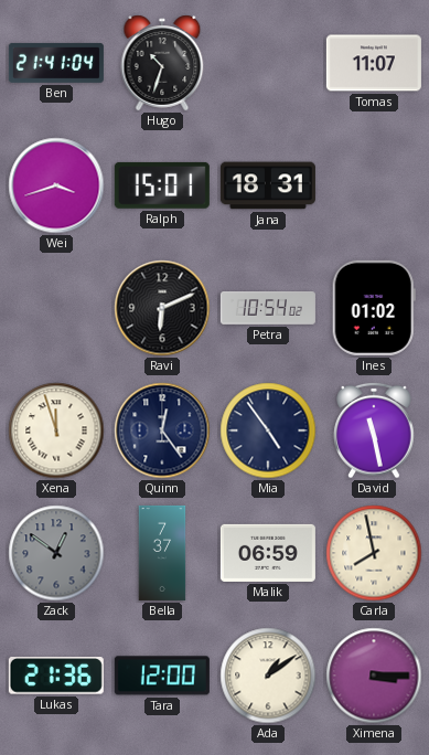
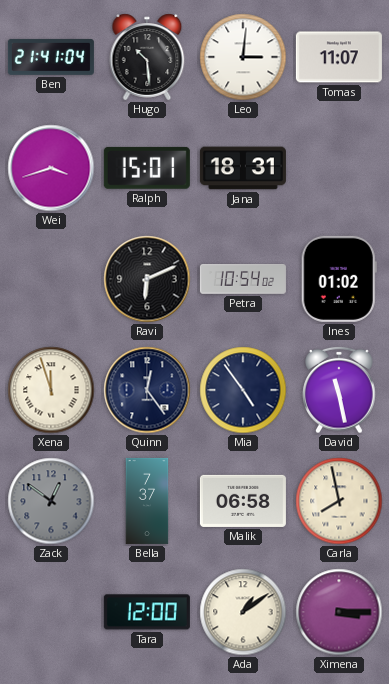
Hugo: 10:33 -> 10:29 (147, 57)
Leo: none -> 3:01 (243, 57)
Malik: 06:59 -> 06:58 (243, 501)
Lukas: 21:36 -> none (56, 676)
